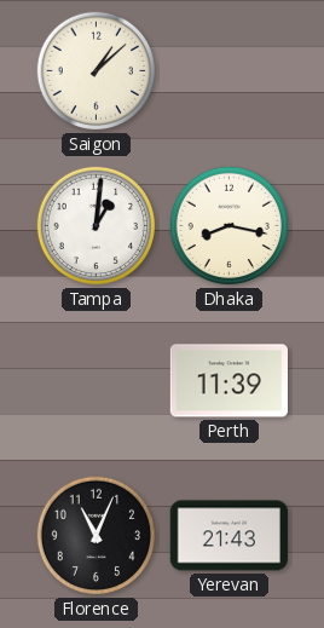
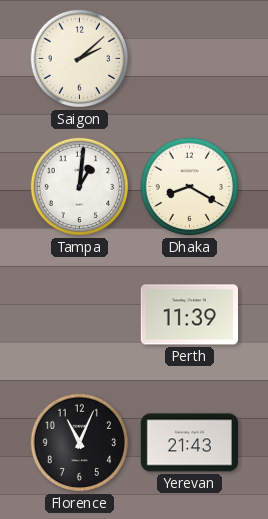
Saigon: 1:08 -> 2:08 (80, 59)
Dhaka: 8:17 -> 8:20 (190, 187)
